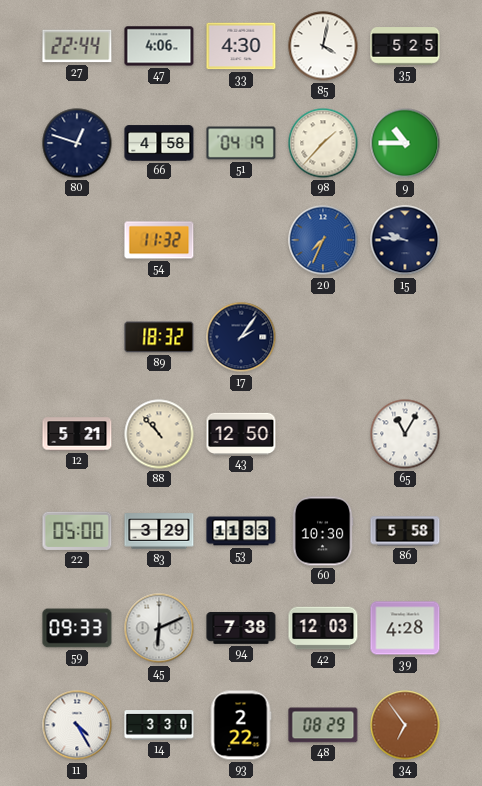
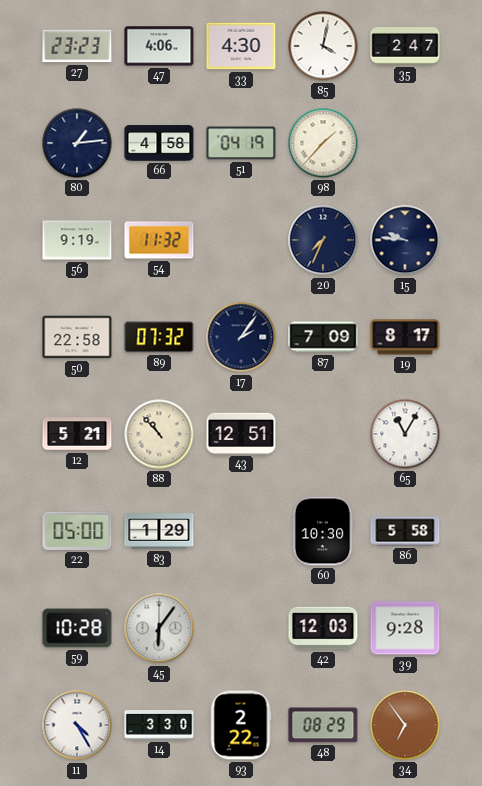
27: 22:44 -> 23:23 (77, 46)
35: 5:25 -> 2:47 (405, 46)
80: 12:48 -> 1:14 (77, 143)
9: 10:45 -> none (405, 143)
56: none -> 9:19 (77, 240)
20 dial: blue -> navy (323, 240)
50: none -> 22:58 (77, 337)
89: 18:32 -> 07:32 (159, 337)
87: none -> 7:09 (323, 337)
19: none -> 8:17 (405, 337)
43: 12:50 -> 12:51 (241, 433)
83: 3:29 -> 1:29 (159, 531)
53: 11:33 -> none (241, 531)
59: 09:33 -> 10:28 (77, 628)
45: 6:11 -> 6:06 (159, 628)
94: 7:38 -> none (241, 629)
39: 4:28 -> 9:28 (405, 628)
